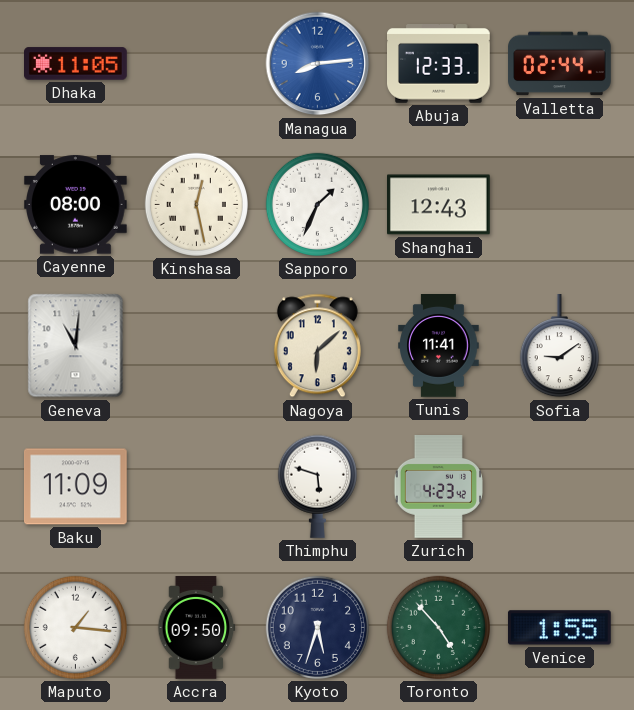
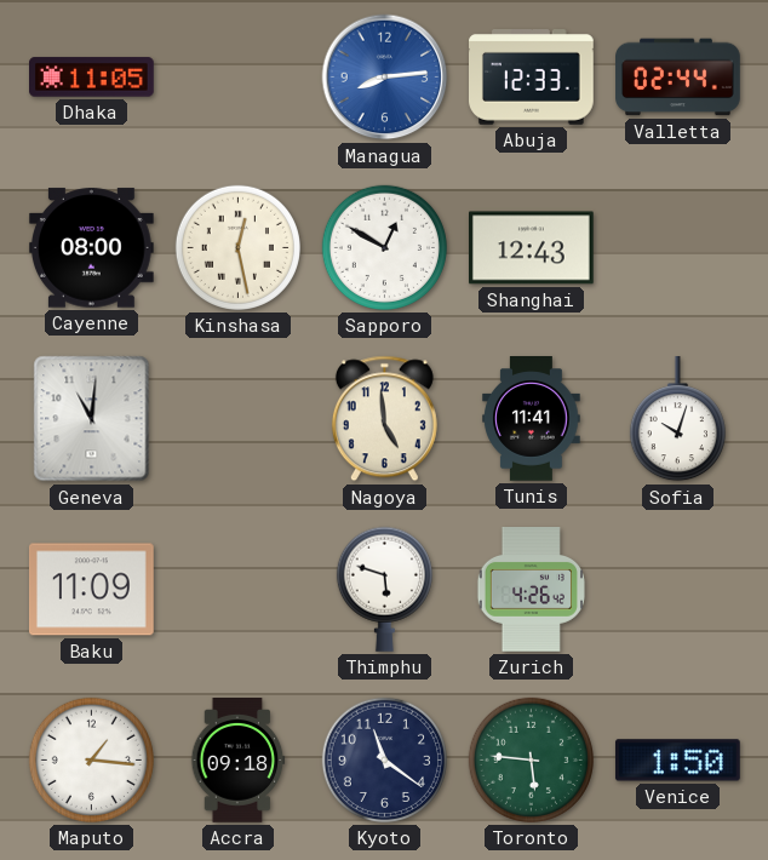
Sapporo: 1:34 -> 12:50 (384, 247)
Nagoya: 6:08 -> 4:59 (384, 419)
Sofia: 9:09 -> 10:03 (677, 420)
Zurich: 4:23 -> 4:26 (531, 590)
Accra: 09:50 -> 09:18 (239, 761)
Kyoto: 5:33 -> 11:21 (384, 759)
Toronto: 4:53 -> 5:46 (531, 759)
Venice: 1:55 -> 1:50 (677, 761)
